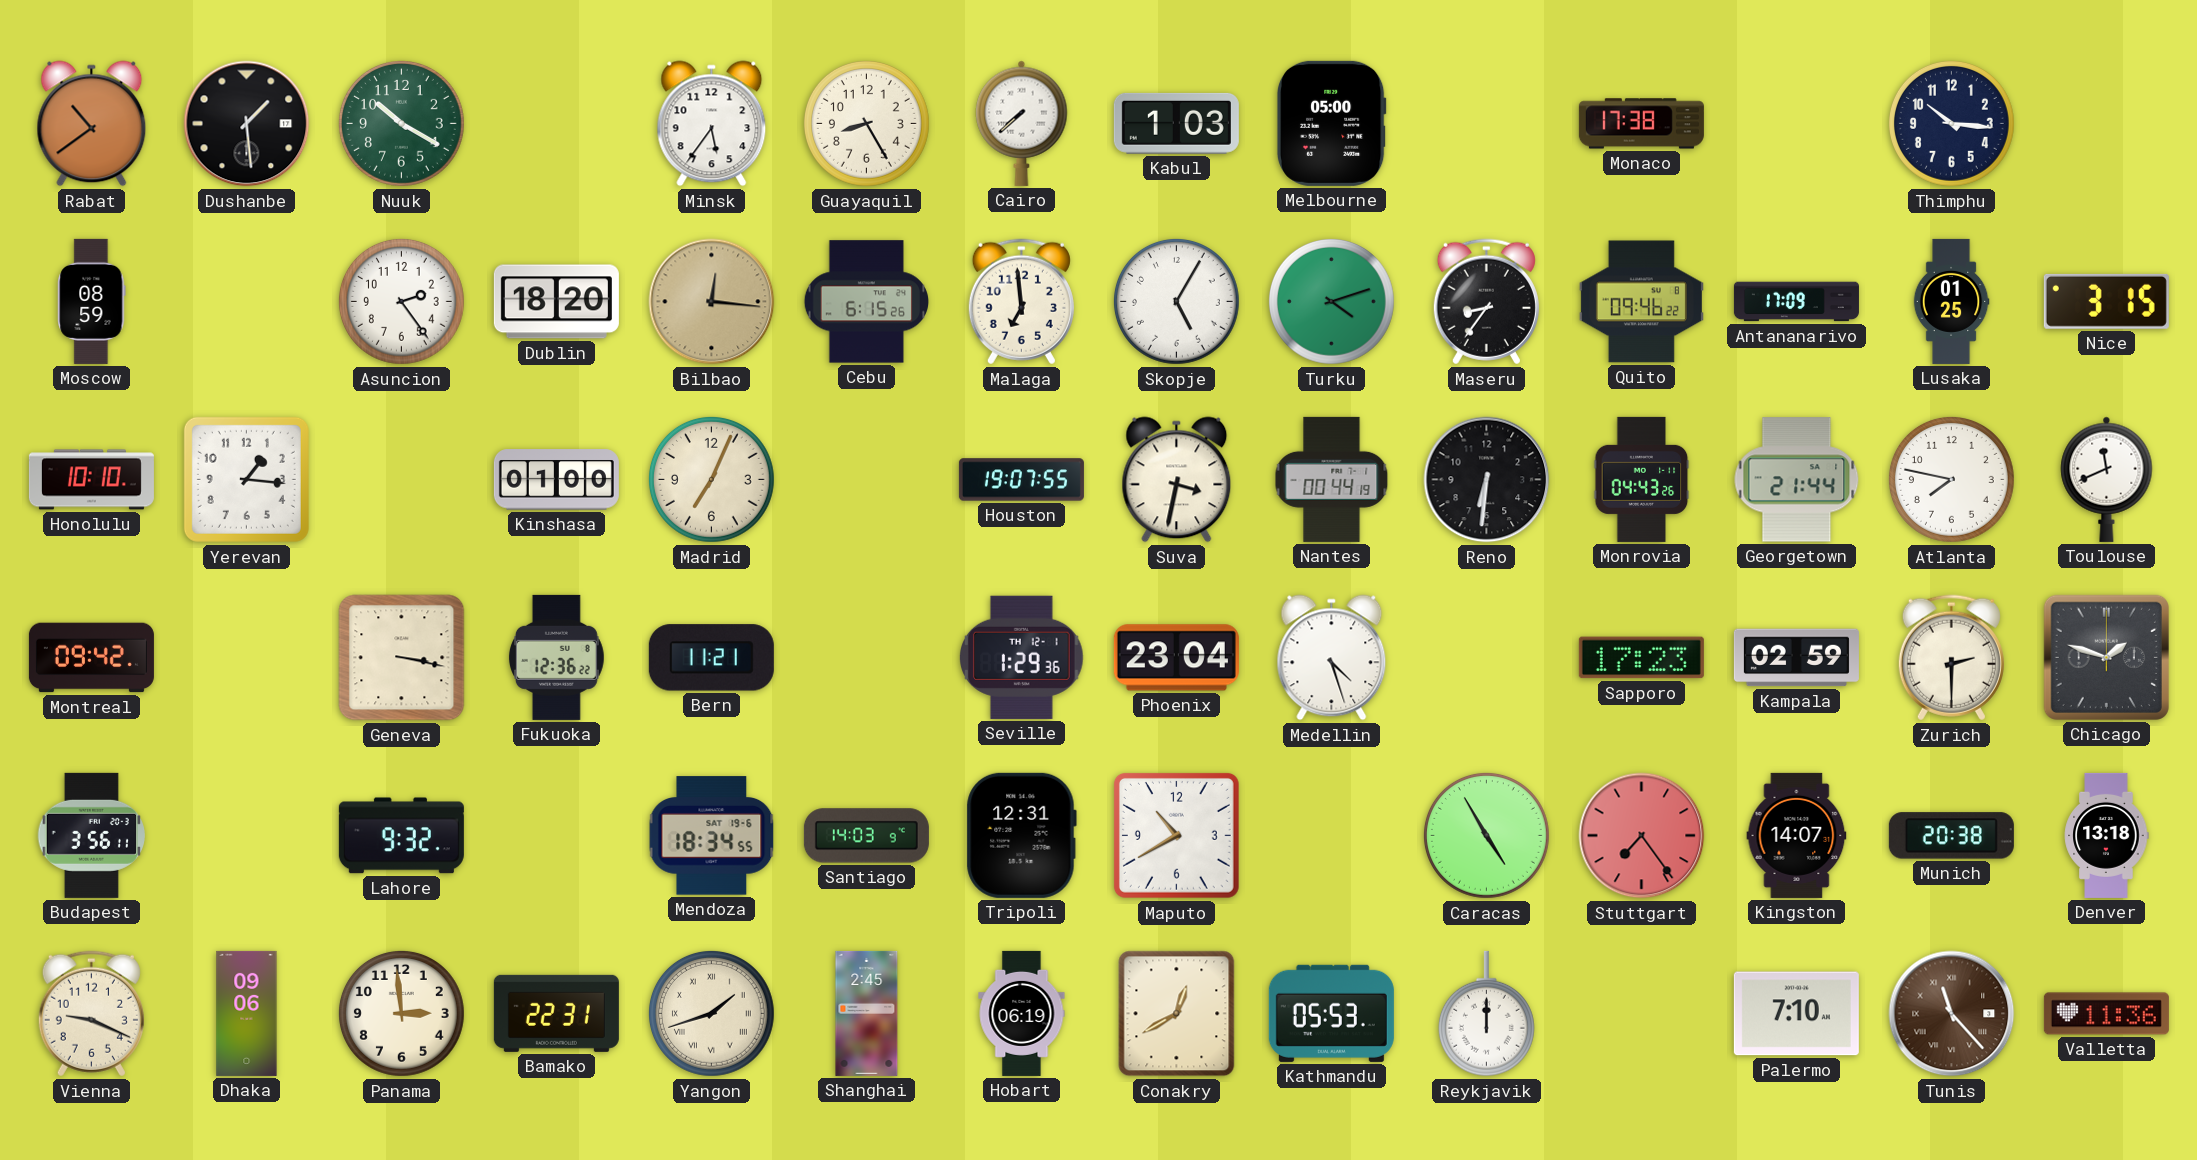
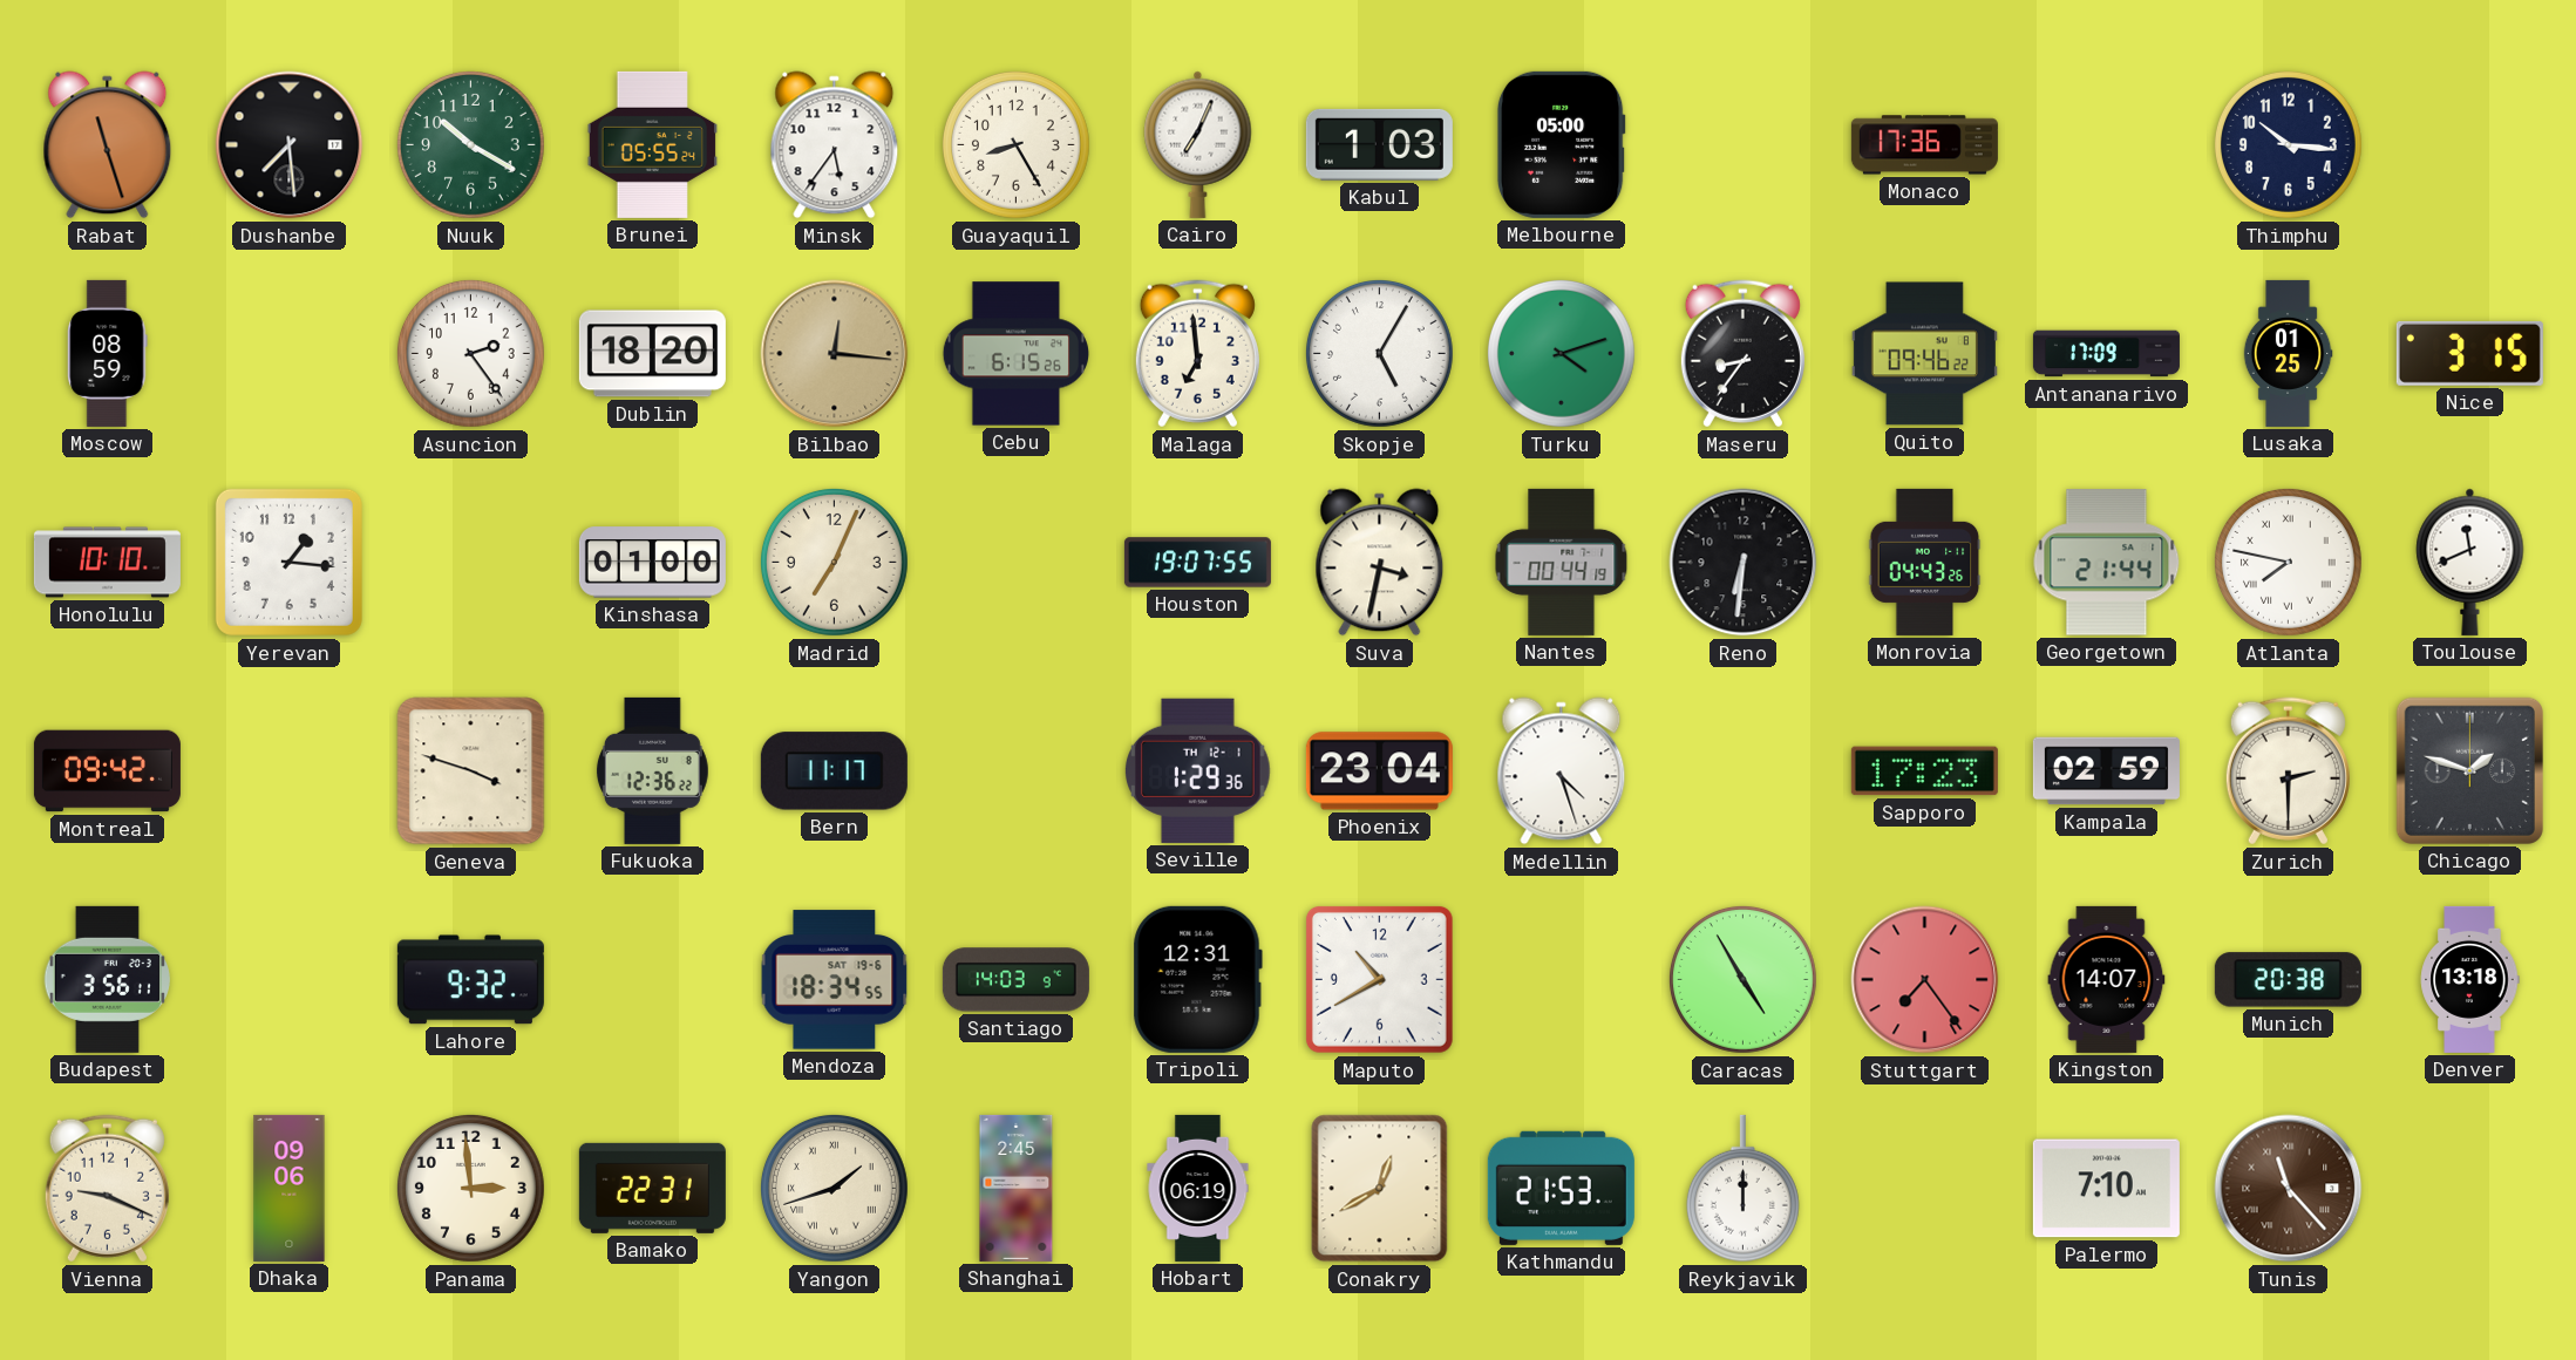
Rabat: 10:39 -> 11:27 (108, 145)
Dushanbe: 1:29 -> 7:29 (290, 145)
Brunei: none -> 05:55 (653, 144)
Cairo: 7:38 -> 7:04 (1198, 144)
Monaco: 17:38 -> 17:36 (1924, 145)
Atlanta numerals: Arabic -> Roman (2288, 562)
Geneva: 3:17 -> 3:48 (471, 771)
Bern: 11:21 -> 11:17 (834, 771)
Kathmandu: 05:53 -> 21:53 (1561, 1188)
Valletta: 11:36 -> none (2106, 1014)
